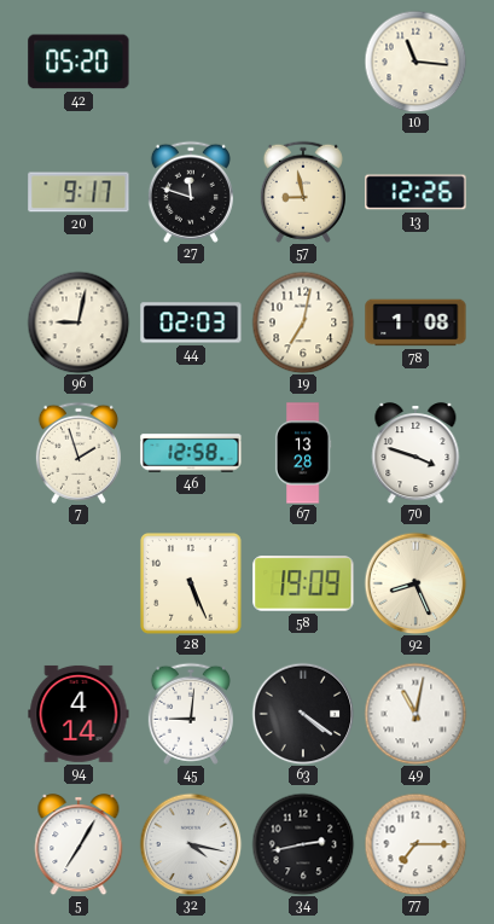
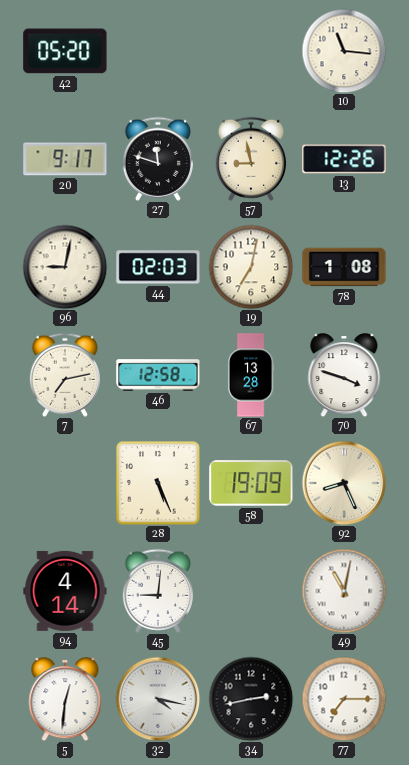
7: 1:57 -> 7:13 (65, 375)
63: 4:21 -> none (303, 714)
5: 7:05 -> 12:31 (65, 699)
